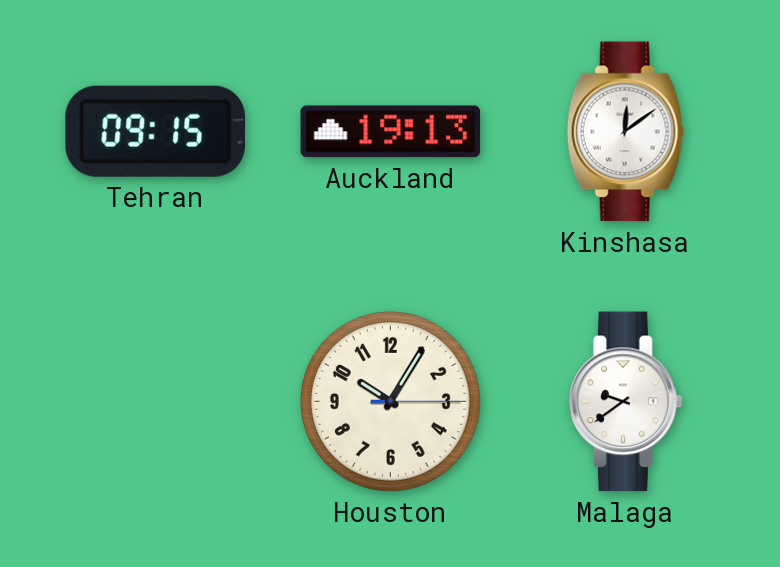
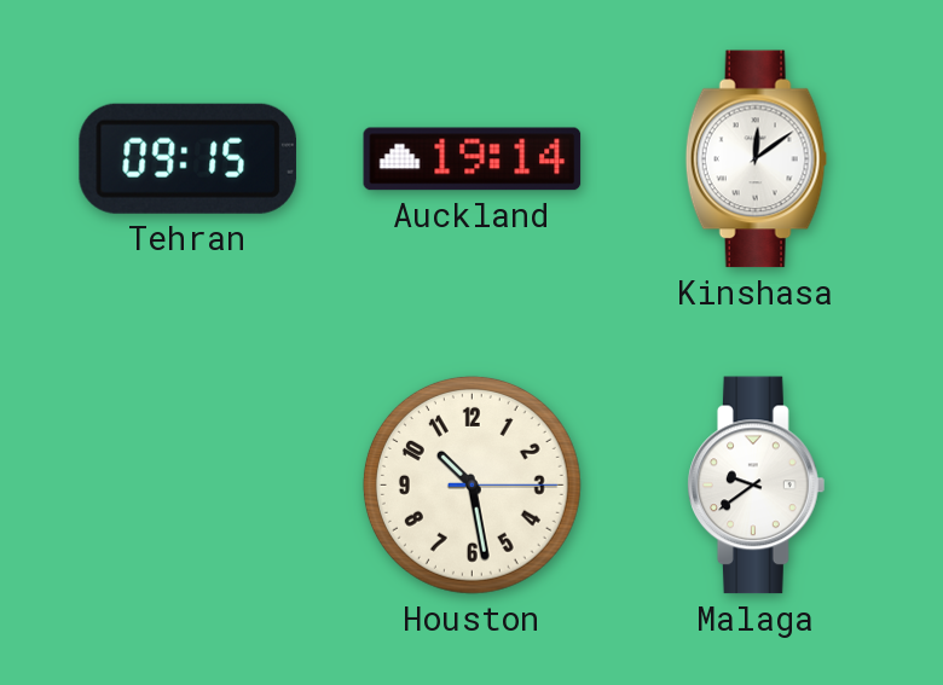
Auckland: 19:13 -> 19:14 (473, 159)
Houston: 10:05 -> 10:28 (471, 484)
